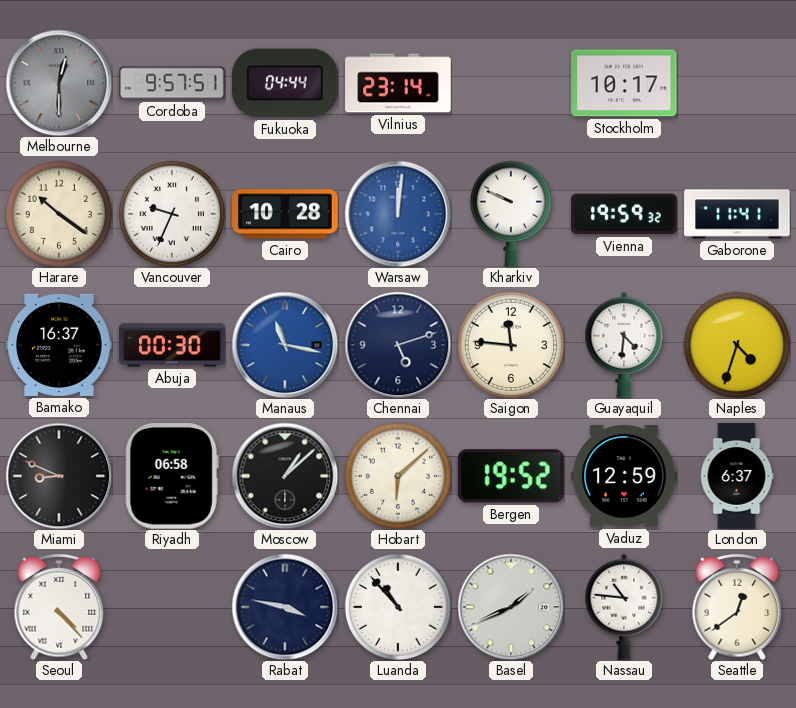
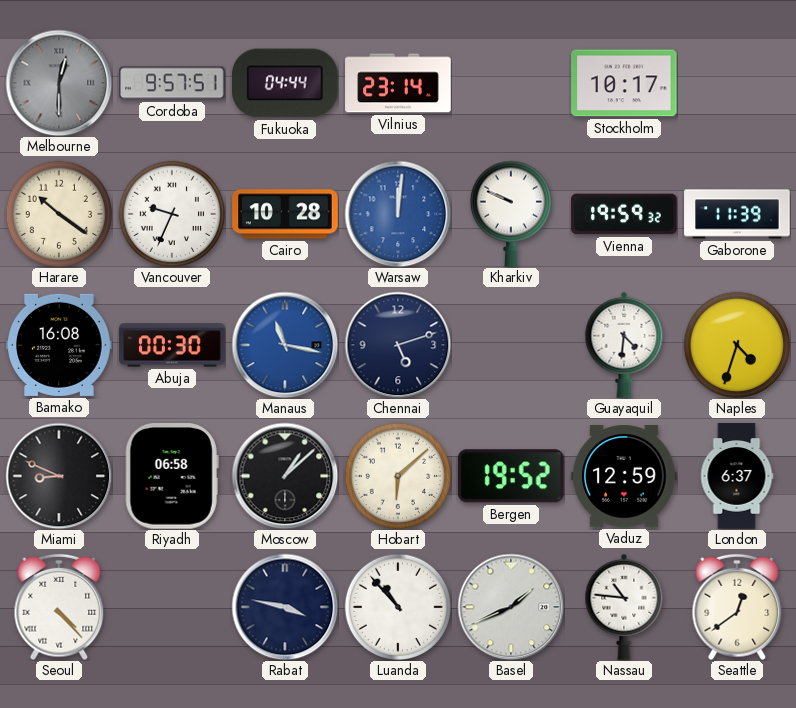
Gaborone: 11:41 -> 11:39 (737, 214)
Bamako: 16:37 -> 16:08 (59, 345)
Saigon: 11:46 -> none (510, 344)
